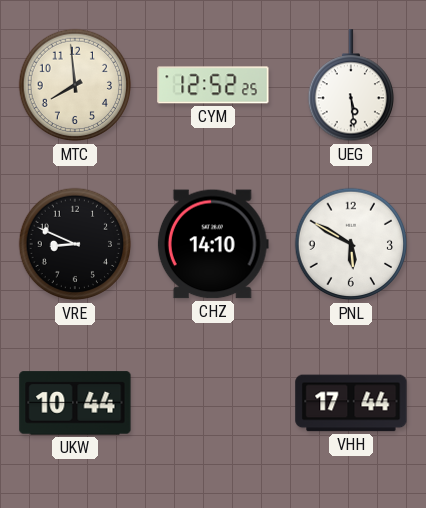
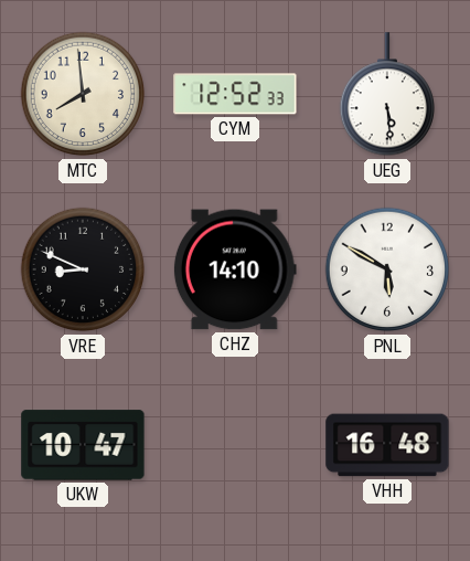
CYM: 12:52:25 -> 12:52:33 (235, 94)
UKW: 10:44 -> 10:47 (83, 445)
VHH: 17:44 -> 16:48 (387, 445)
